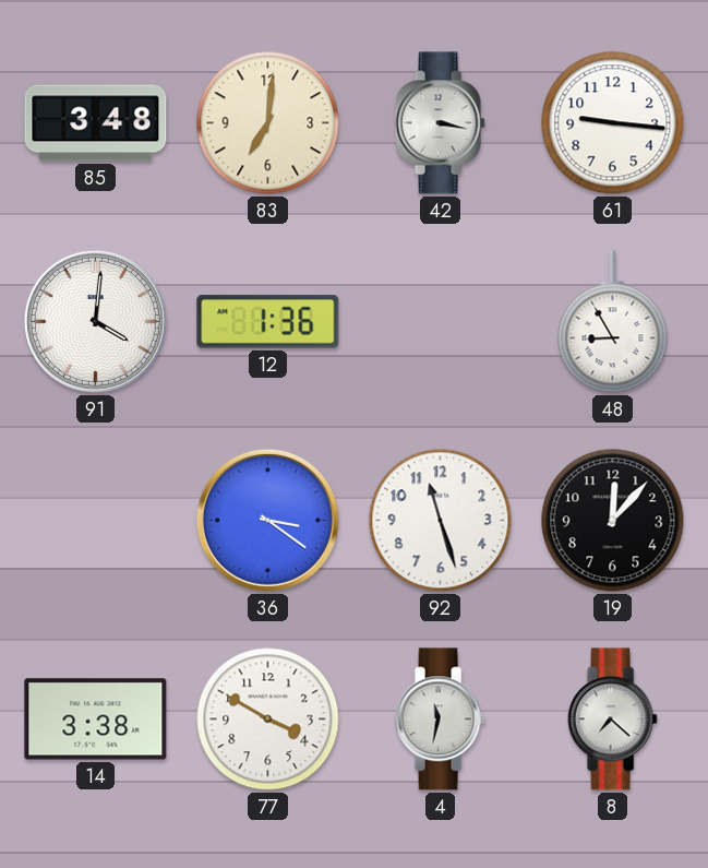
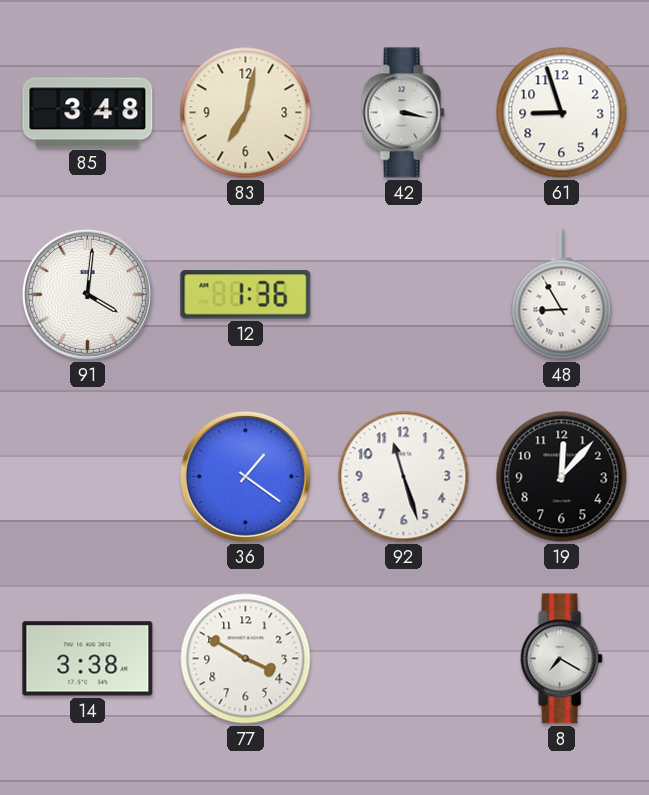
83: 7:01 -> 7:02 (246, 113)
61: 9:16 -> 8:57 (562, 113)
36: 3:21 -> 1:21 (245, 476)
4: 11:32 -> none (440, 720)
8: 7:22 -> 7:20 (561, 659)
